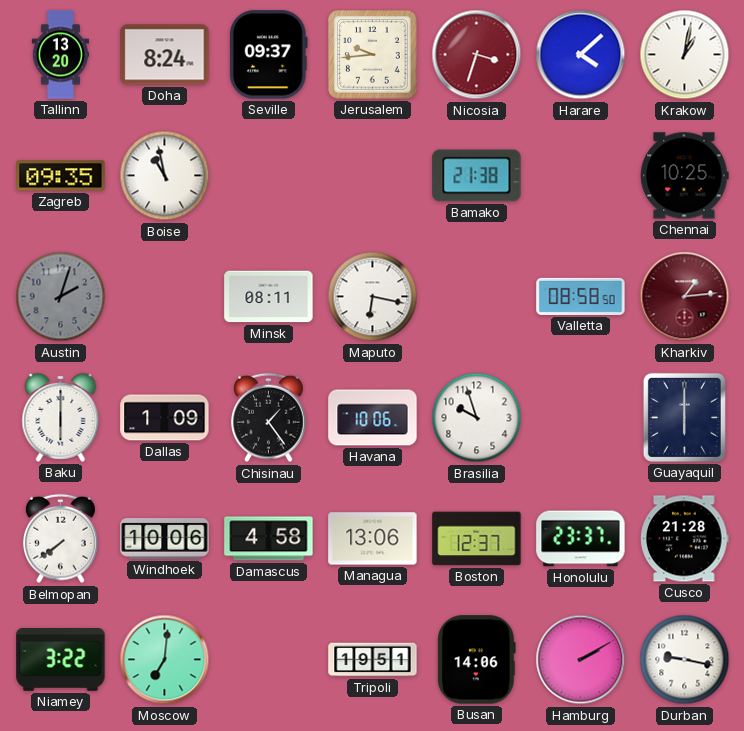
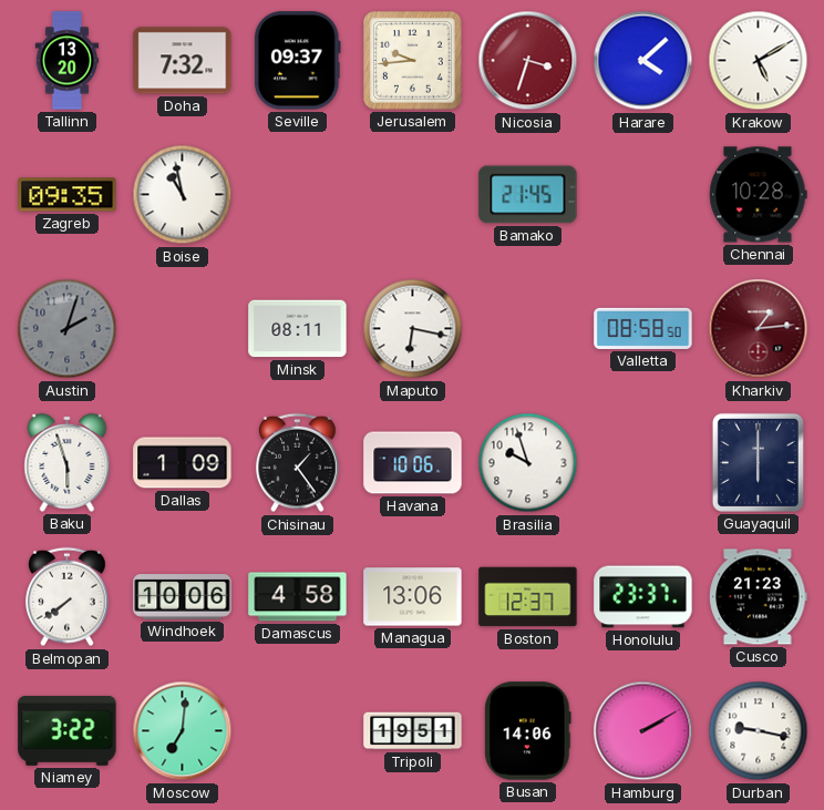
Doha: 8:24 -> 7:32 (183, 61)
Krakow: 1:02 -> 5:10 (759, 61)
Bamako: 21:38 -> 21:45 (528, 195)
Chennai: 10:25 -> 10:28 (759, 195)
Baku: 6:00 -> 5:57 (68, 462)
Cusco: 21:28 -> 21:23 (759, 597)
